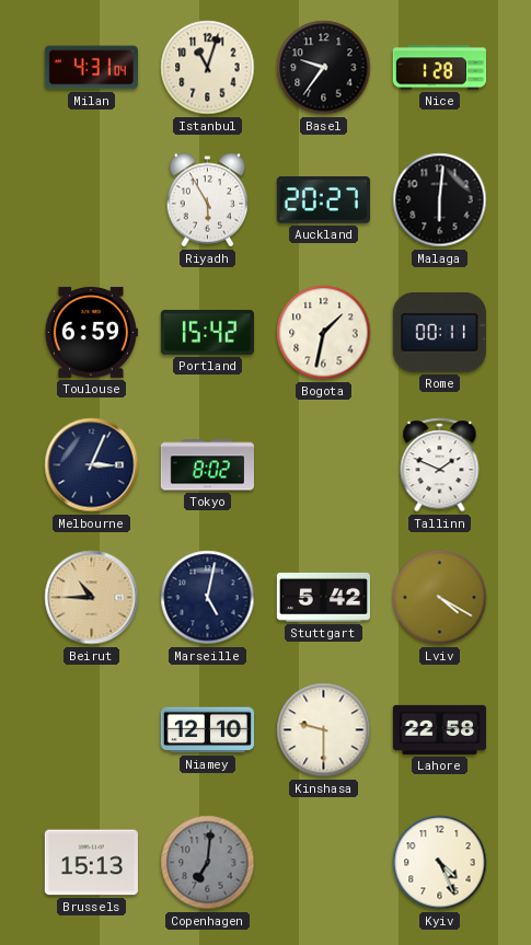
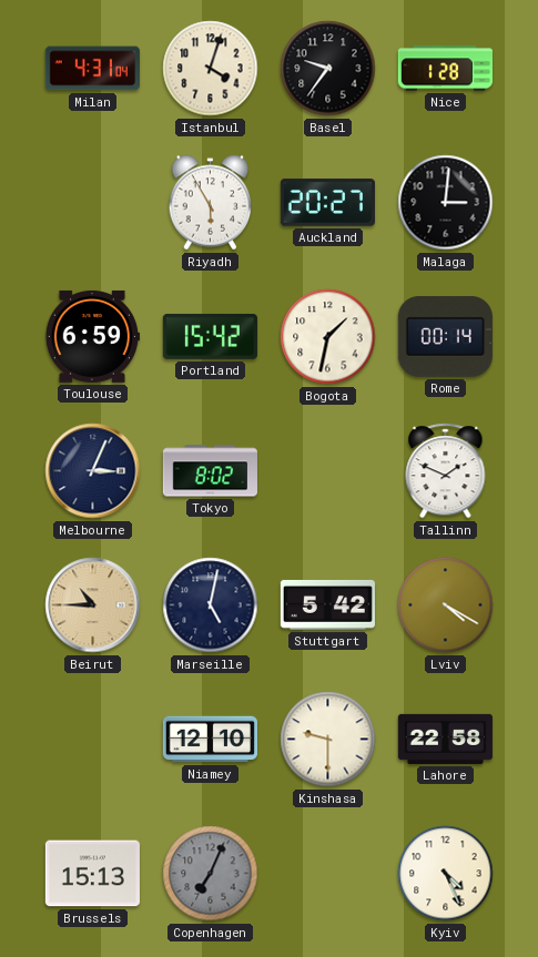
Istanbul: 11:03 -> 4:03 (211, 69)
Malaga: 6:01 -> 3:01 (446, 203)
Rome: 00:11 -> 00:14 (445, 336)
Copenhagen: 7:01 -> 7:04 (211, 874)
